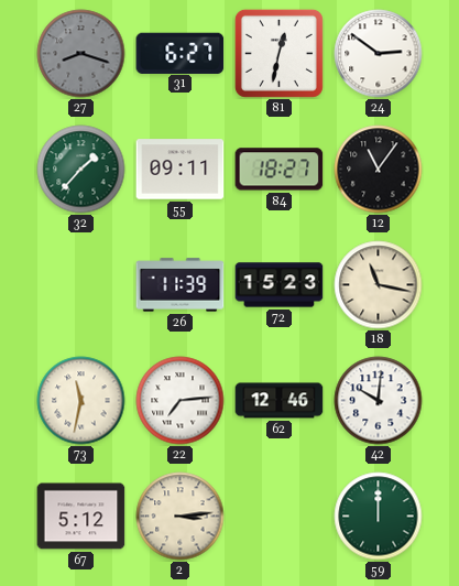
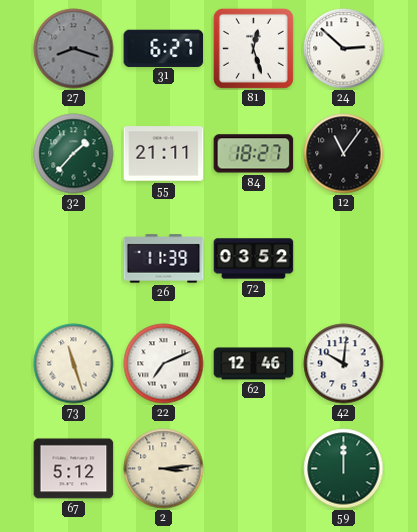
81: 12:32 -> 12:27 (253, 48)
24: 2:51 -> 2:52 (344, 49)
55: 09:11 -> 21:11 (164, 154)
72: 15:23 -> 03:52 (254, 259)
18: 11:17 -> none (379, 285)
73: 11:32 -> 11:27 (74, 364)
22: 7:14 -> 7:11 (164, 364)
